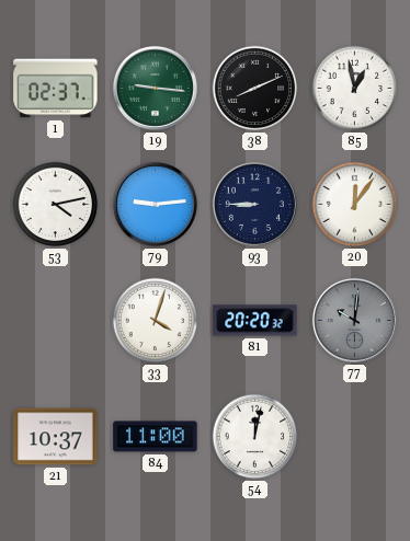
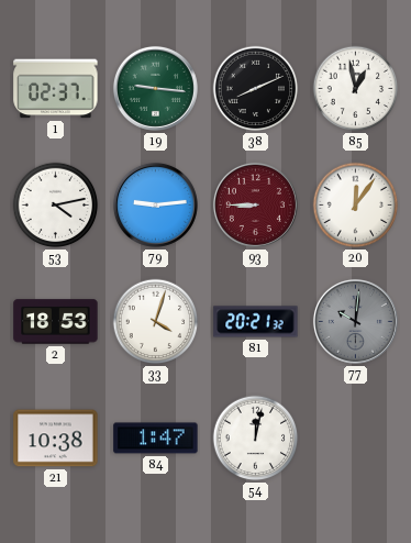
93 dial: navy -> burgundy (255, 204)
2: none -> 18:53 (56, 322)
81: 20:20 -> 20:21 (256, 322)
21: 10:37 -> 10:38 (56, 439)
84: 11:00 -> 1:47 (156, 439)
